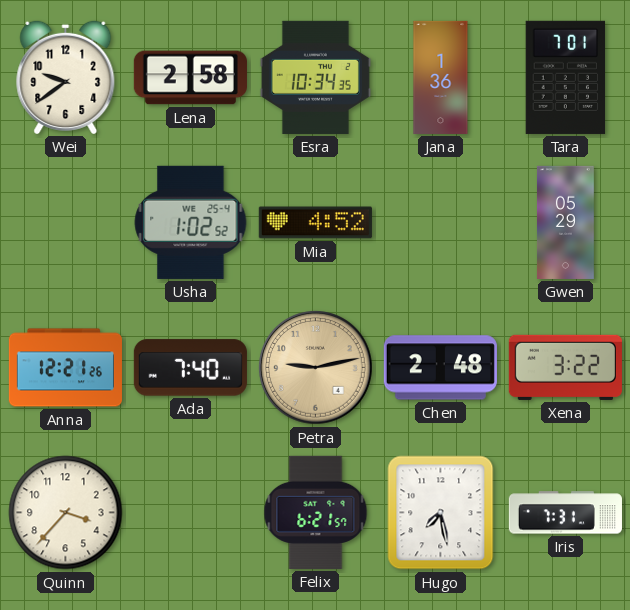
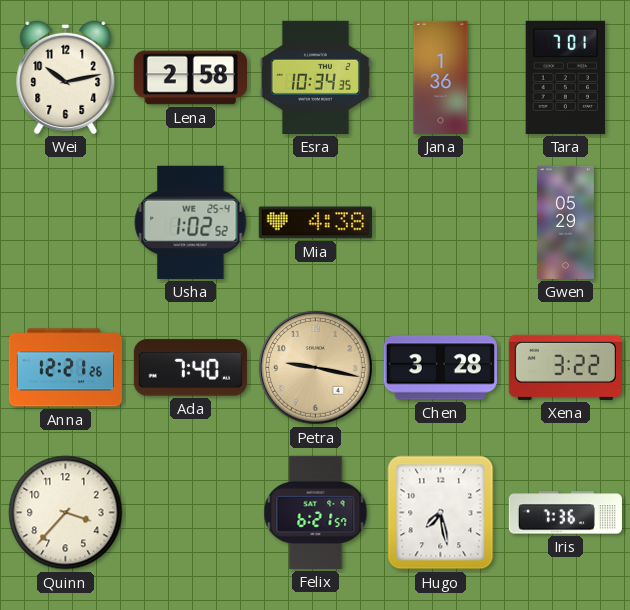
Wei: 9:39 -> 10:13 (66, 77)
Mia: 4:52 -> 4:38 (315, 223)
Petra: 9:13 -> 9:17 (316, 368)
Chen: 2:48 -> 3:28 (440, 368)
Iris: 7:31 -> 7:36 (565, 513)
